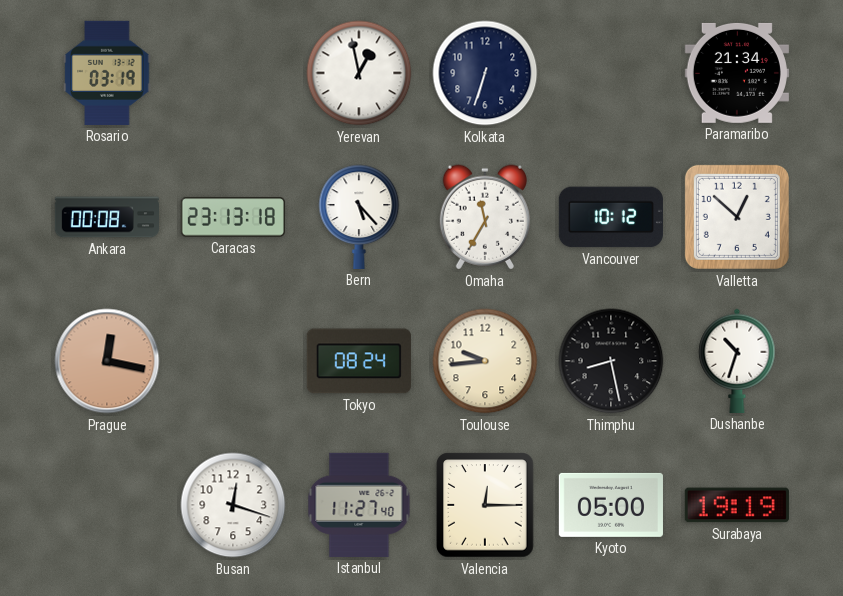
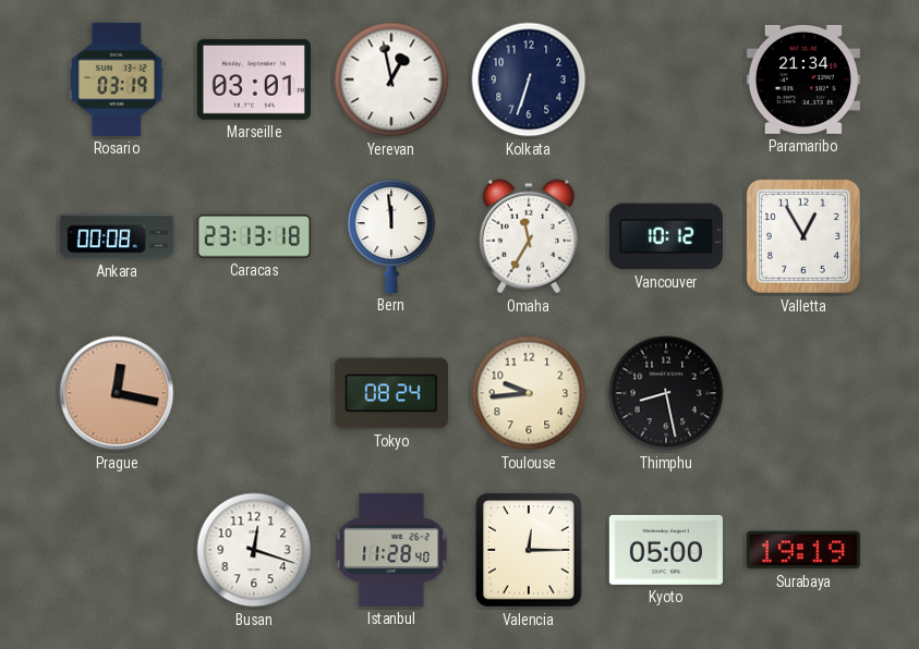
Marseille: none -> 03:01 (254, 79)
Bern: 5:23 -> 11:59 (391, 236)
Valletta: 12:52 -> 12:55 (803, 236)
Dushanbe: 10:33 -> none (737, 361)
Istanbul: 11:27 -> 11:28 (391, 550)
